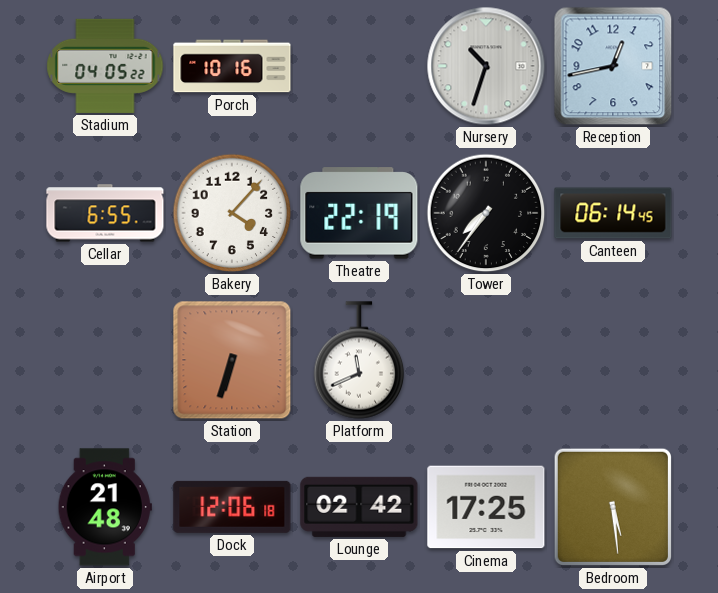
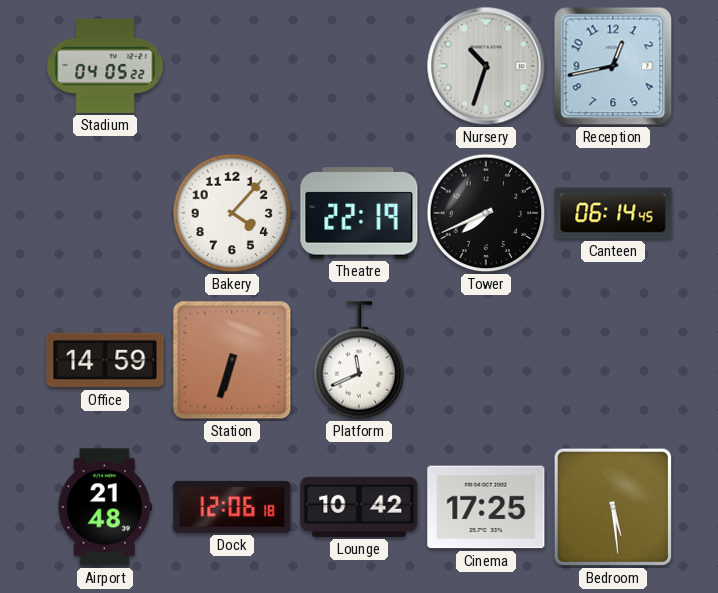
Porch: 10:16 -> none (232, 66)
Cellar: 6:55 -> none (105, 213)
Tower: 7:36 -> 7:41 (486, 213)
Office: none -> 14:59 (105, 360)
Lounge: 02:42 -> 10:42 (359, 507)
